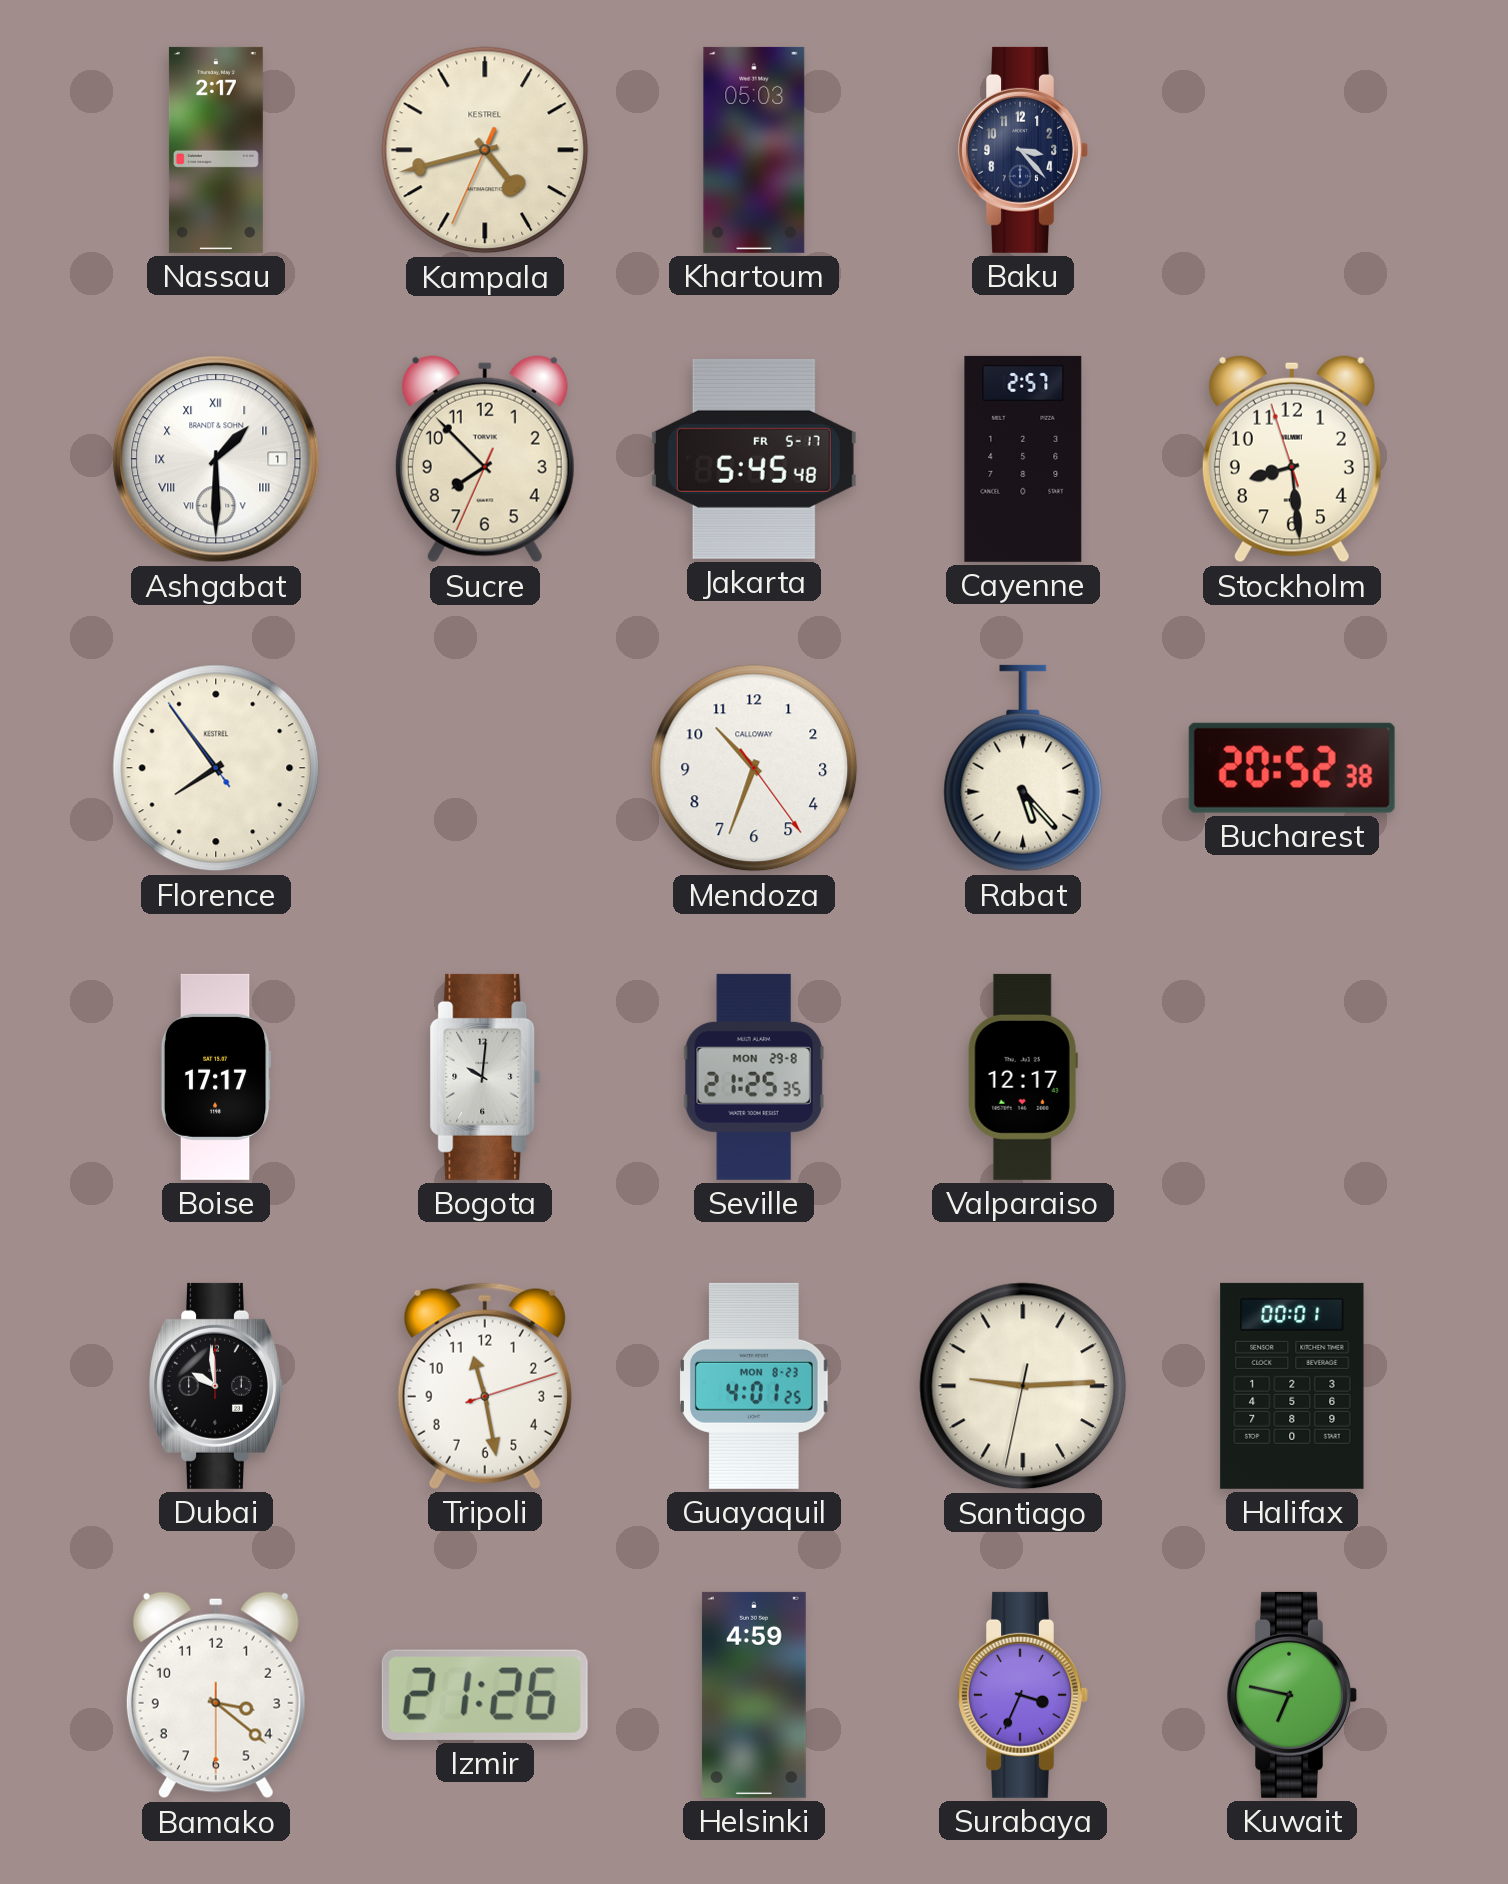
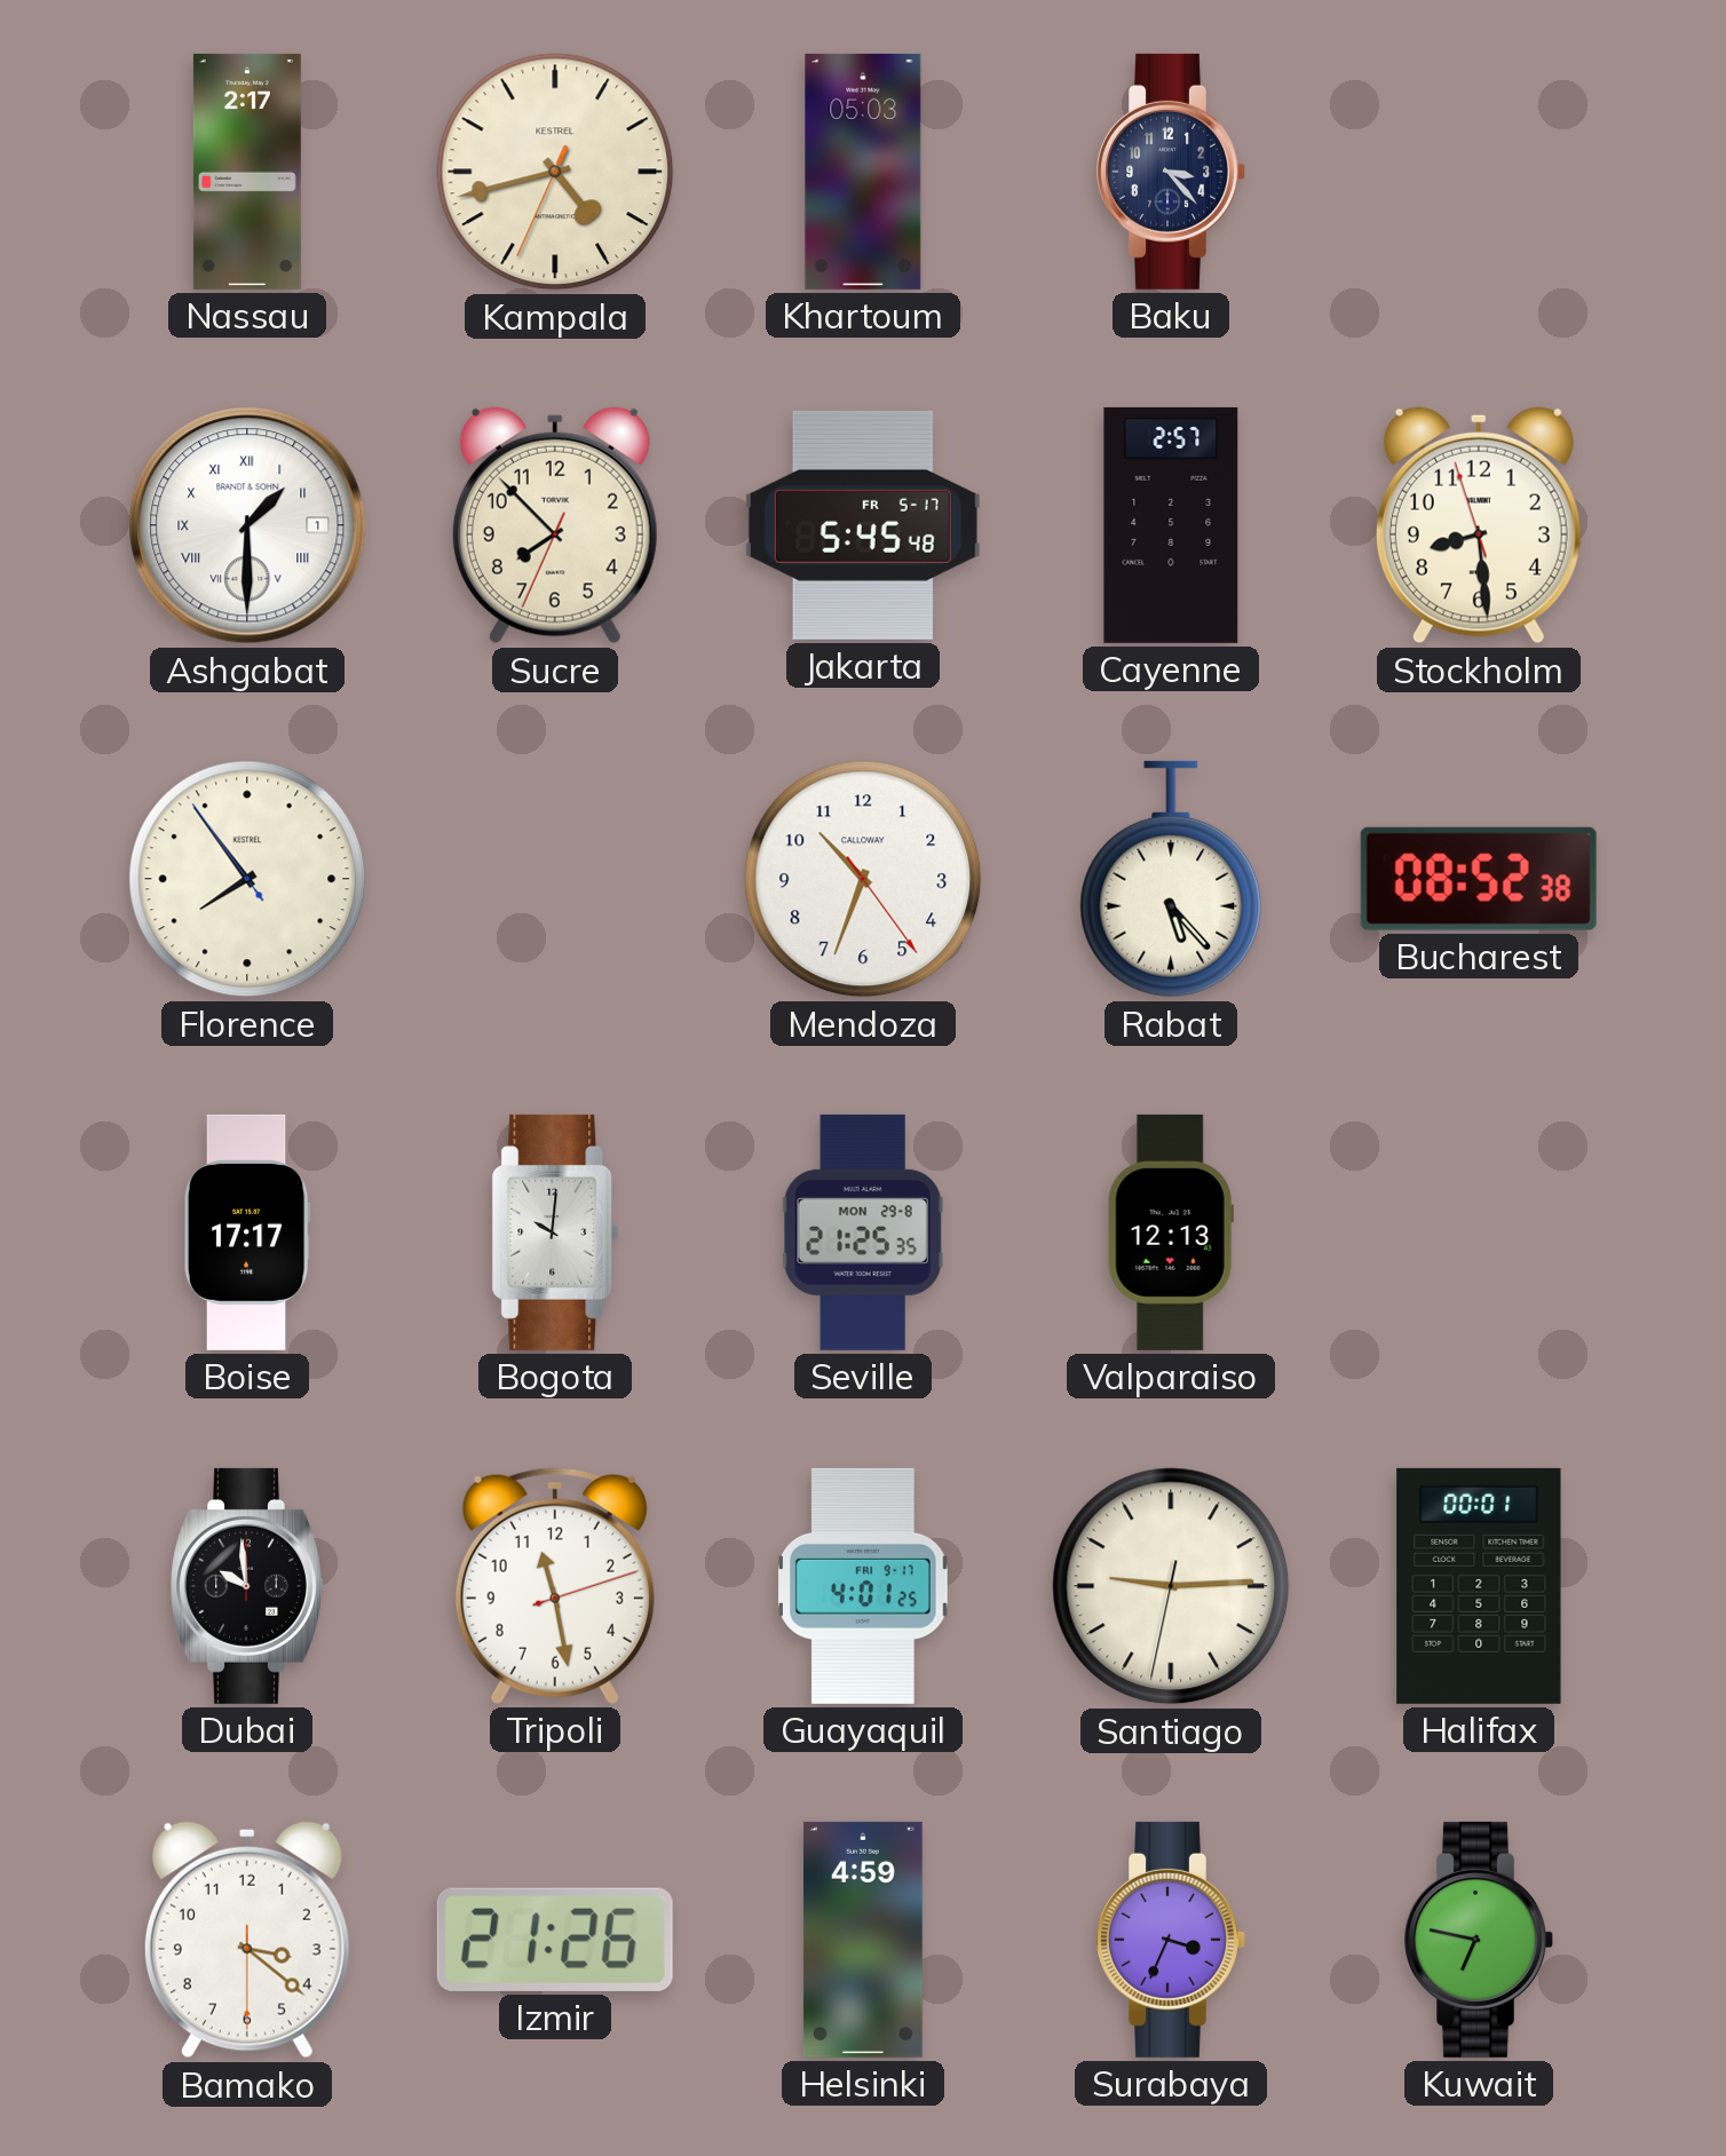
Bucharest: 20:52 -> 08:52 (1479, 879)
Valparaiso: 12:17 -> 12:13 (1171, 1232)
Guayaquil date: MON 8-23 -> FRI 9-17 (864, 1586)
